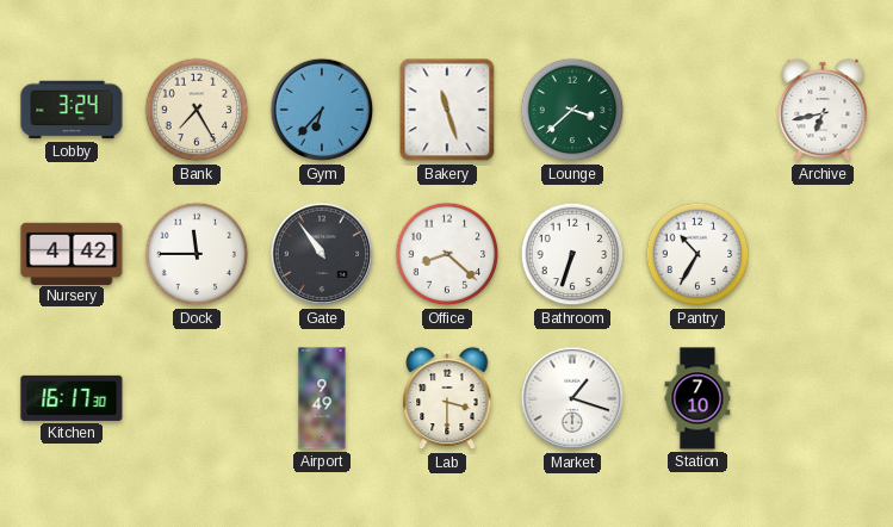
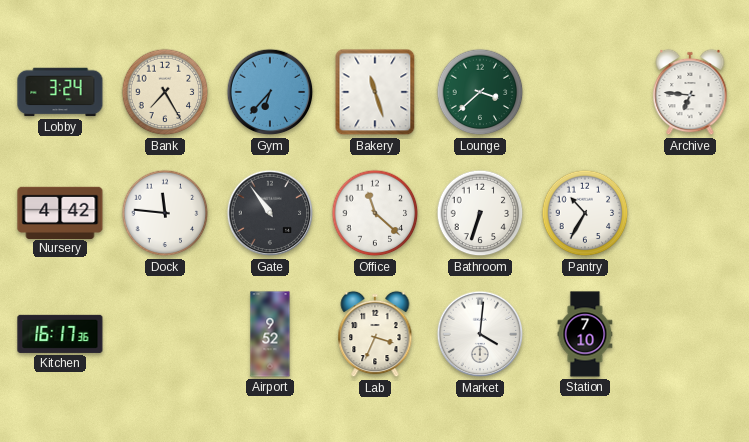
Archive: 6:43 -> 6:46 (690, 92)
Dock: 11:45 -> 11:46 (165, 213)
Office: 8:22 -> 11:22 (375, 213)
Kitchen: 16:17:30 -> 16:17:36 (60, 334)
Airport: 9:49 -> 9:52 (270, 334)
Lab: 3:30 -> 3:34 (375, 334)
Market: 1:18 -> 4:01 (480, 334)
